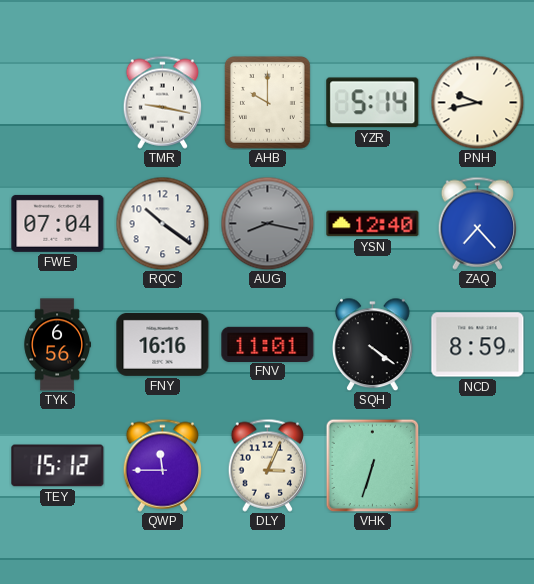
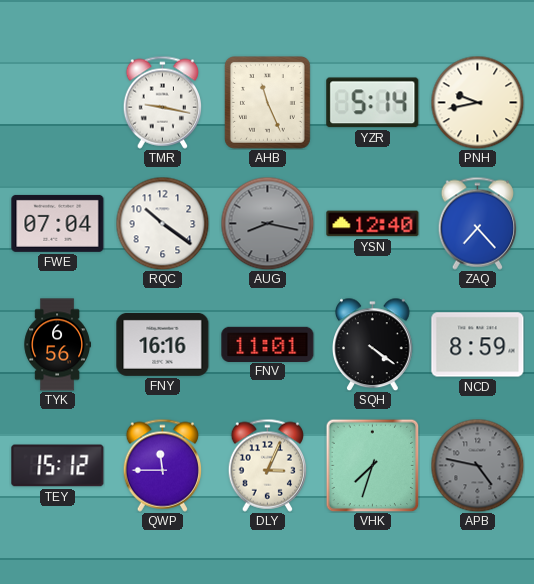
AHB: 10:00 -> 11:26 (267, 102)
VHK: 6:33 -> 7:33 (372, 465)
APB: none -> 4:47 (477, 465)
